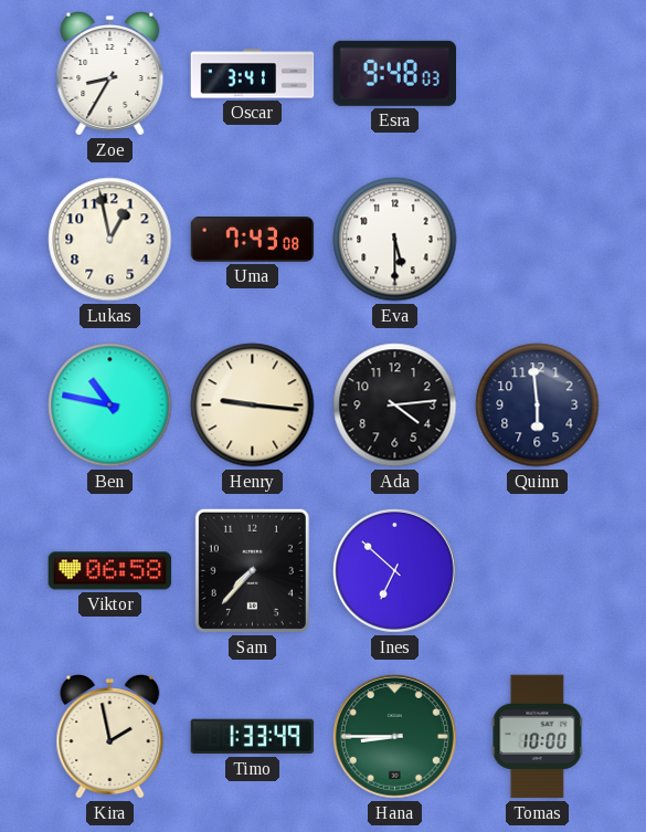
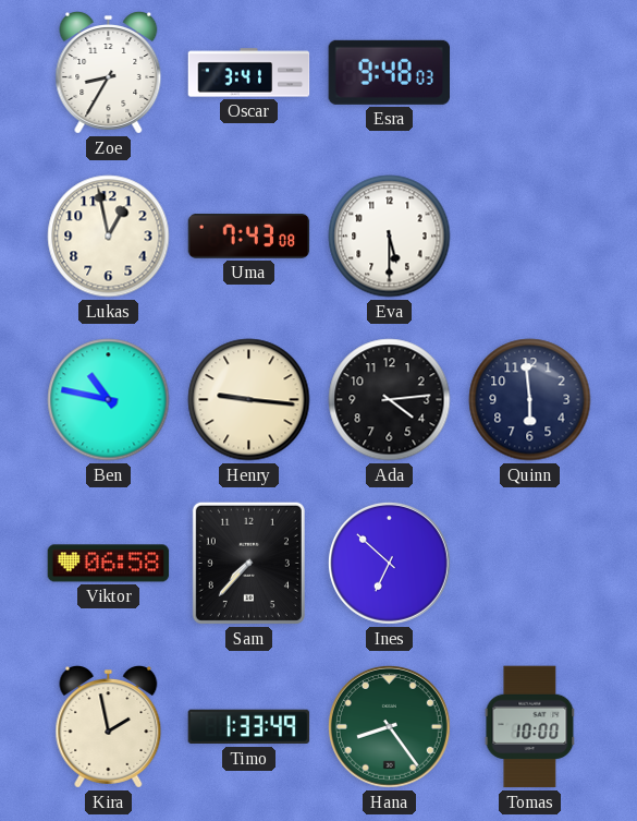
Hana: 8:45 -> 8:24 (389, 726)
